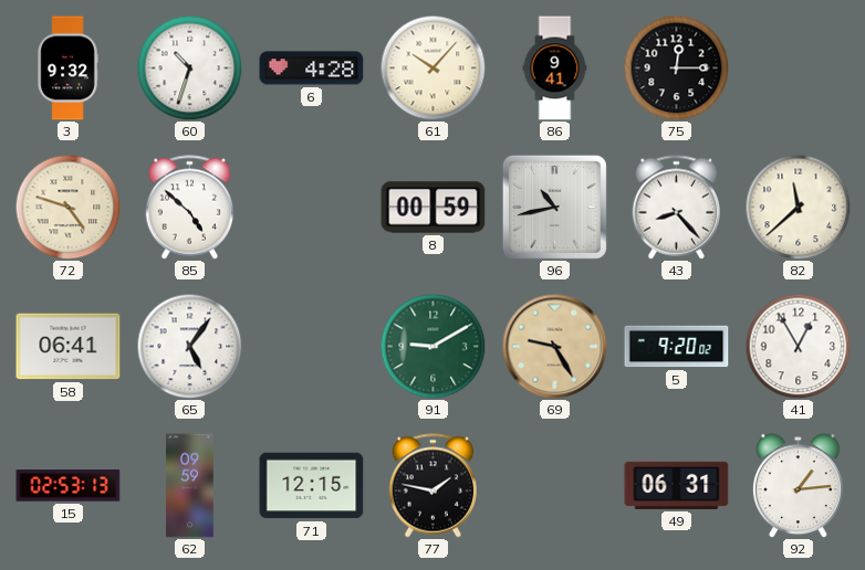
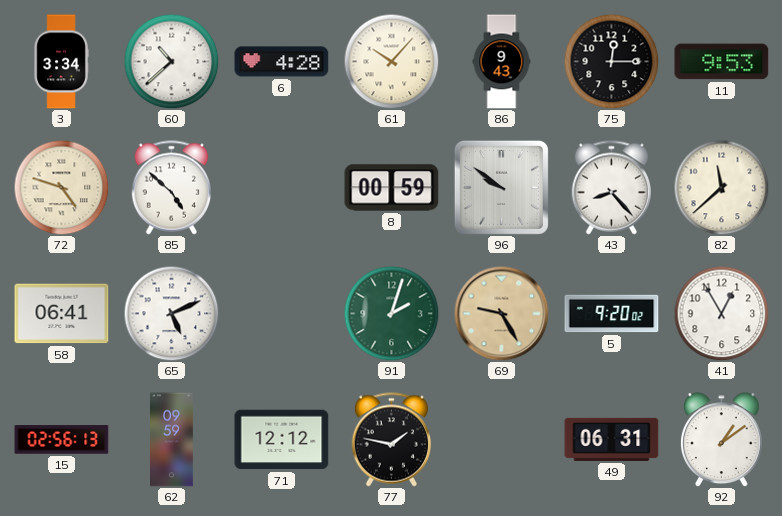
3: 9:32 -> 3:34 (61, 62)
60: 10:33 -> 10:38 (171, 61)
86: 9:41 -> 9:43 (502, 62)
11: none -> 9:53 (722, 62)
96: 10:43 -> 9:51 (501, 187)
65: 5:06 -> 5:11 (171, 313)
91: 9:10 -> 2:03 (391, 313)
15: 02:53 -> 02:56 (62, 440)
71: 12:15 -> 12:12 (282, 440)
92: 1:14 -> 1:09 (721, 440)
